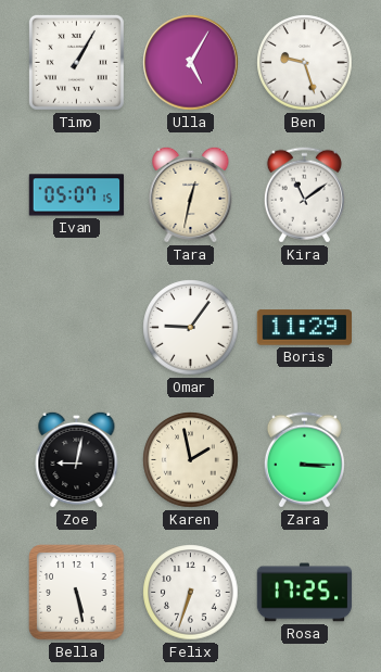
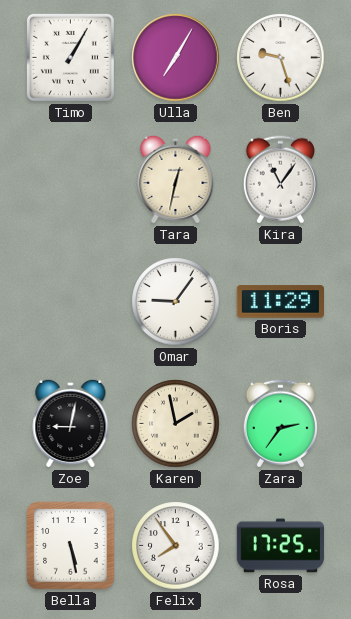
Ulla: 5:05 -> 7:05 (176, 58)
Ivan: 05:07 -> none (77, 195)
Kira: 11:09 -> 11:06 (280, 180)
Zara: 3:15 -> 2:36 (280, 424)
Felix: 6:33 -> 7:54 (176, 546)
